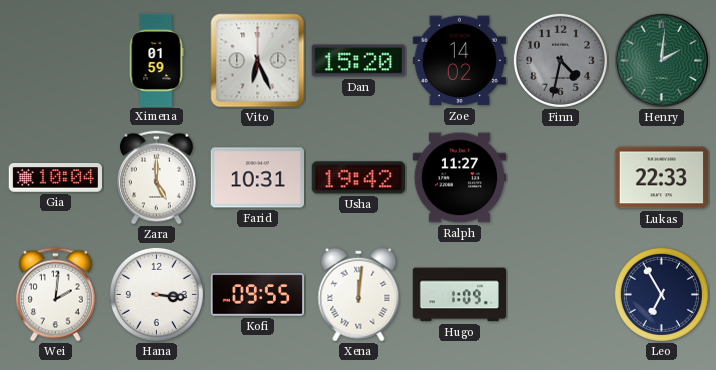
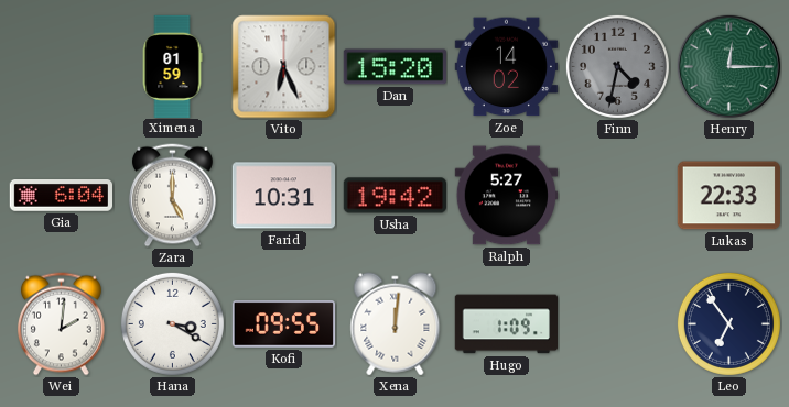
Henry: 2:01 -> 12:15 (728, 66)
Gia: 10:04 -> 6:04 (61, 196)
Ralph: 11:27 -> 5:27 (506, 196)
Hana: 3:16 -> 3:20 (172, 323)
Leo: 6:55 -> 6:54 (728, 323)
